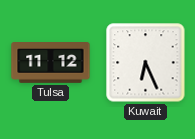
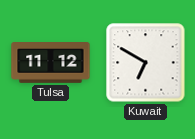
Kuwait: 6:26 -> 6:50 (146, 63)
